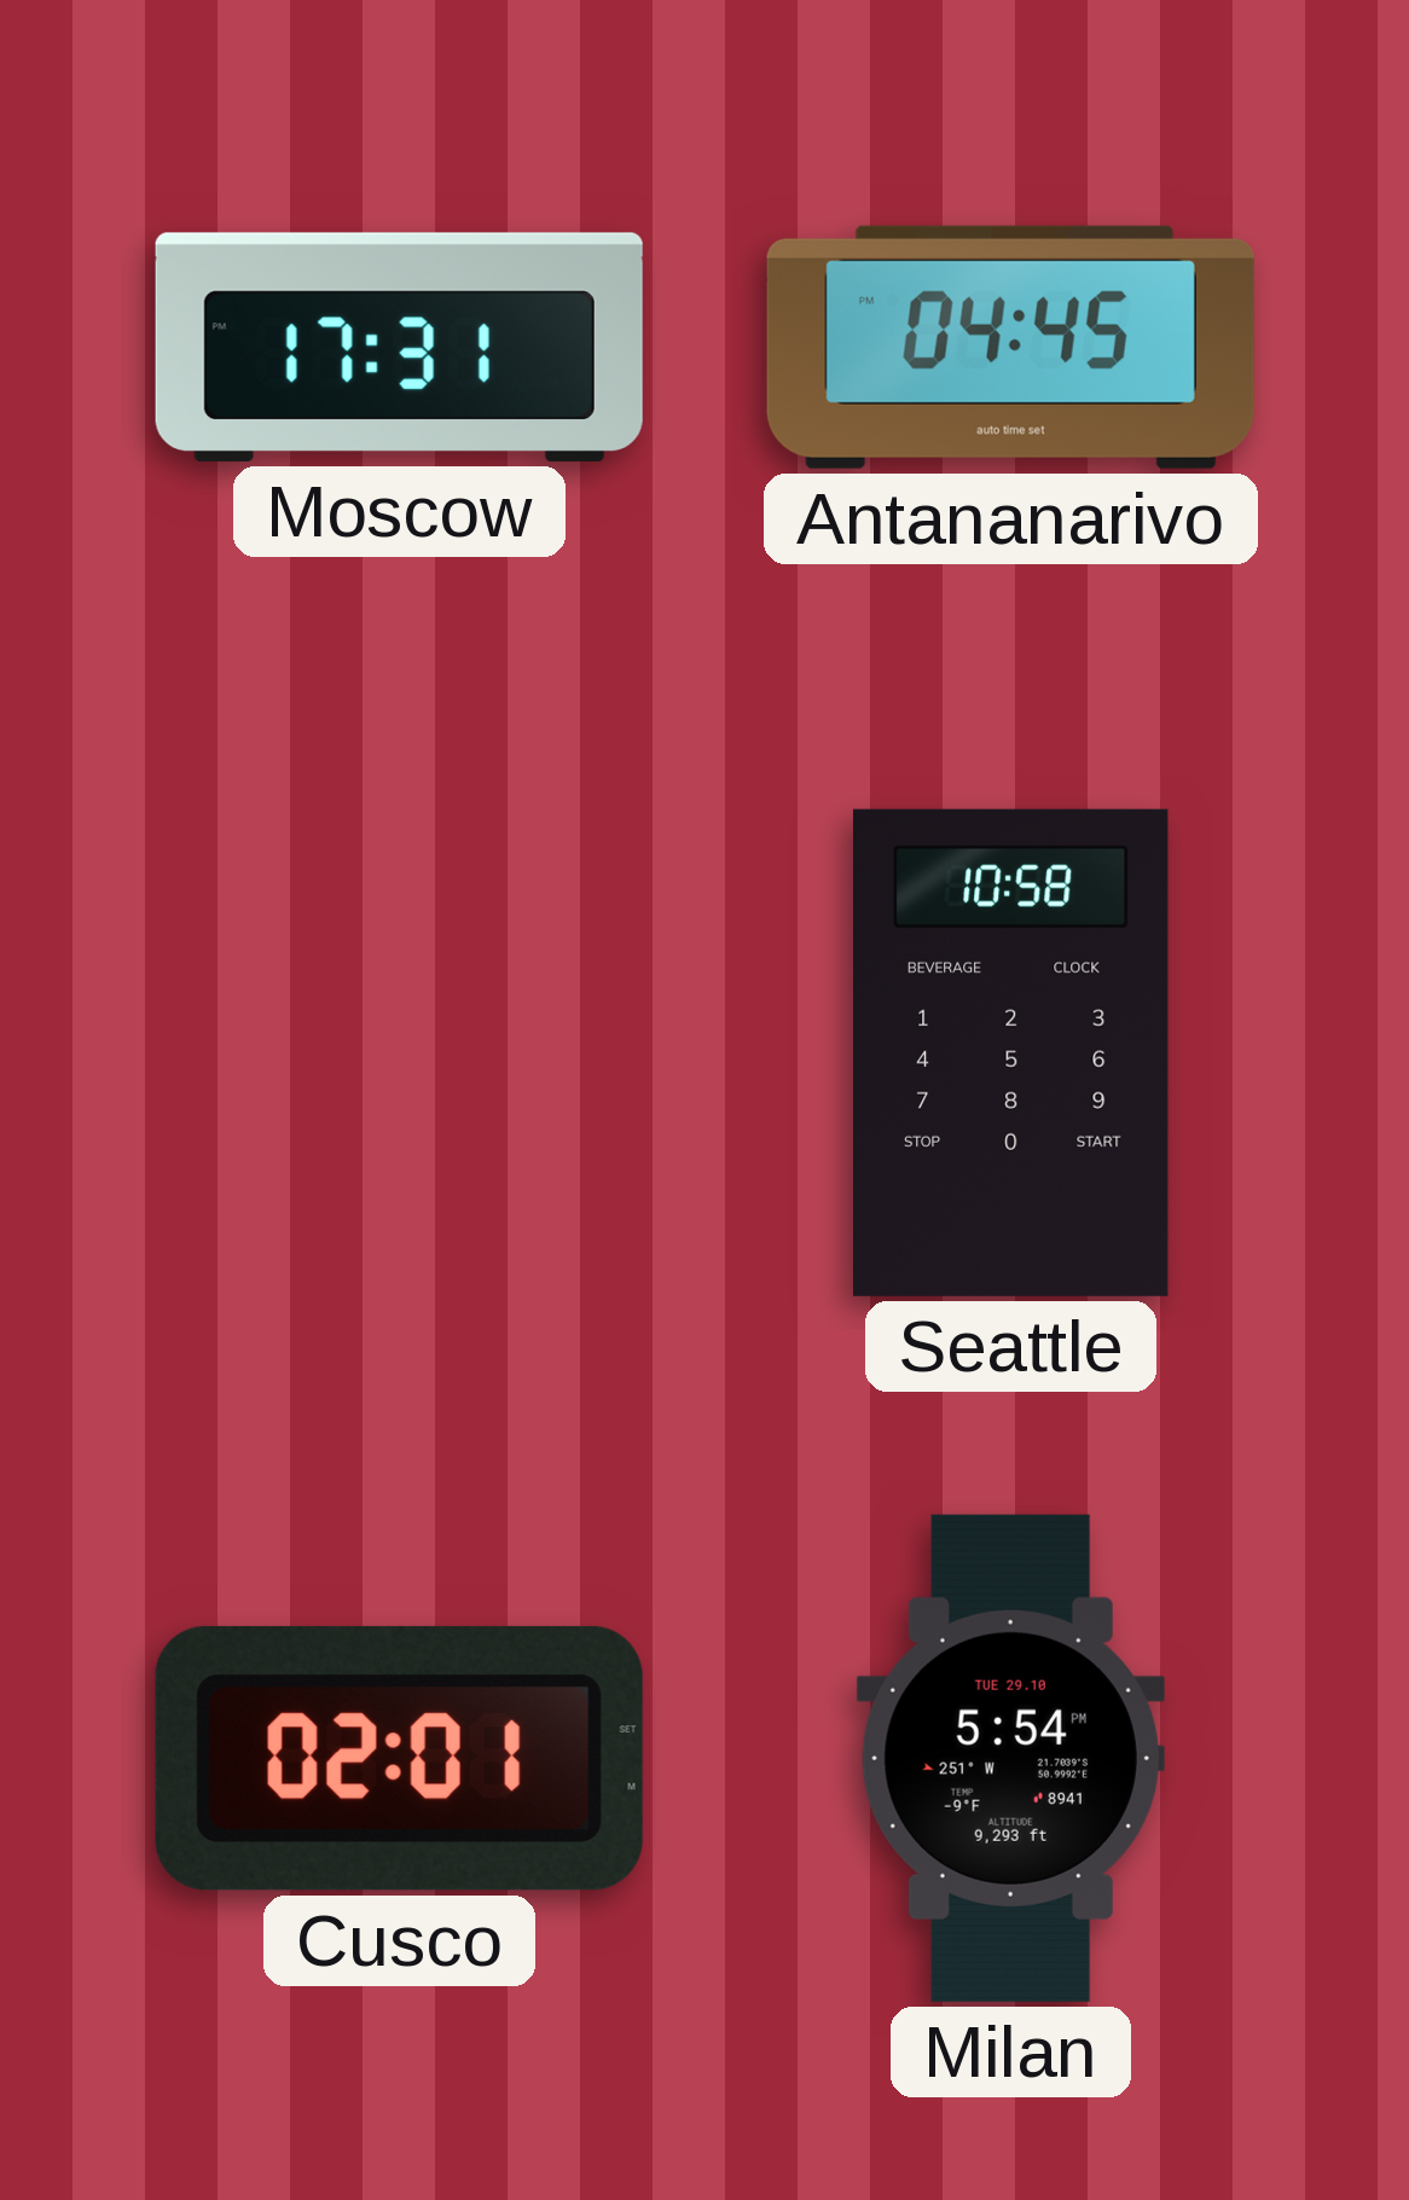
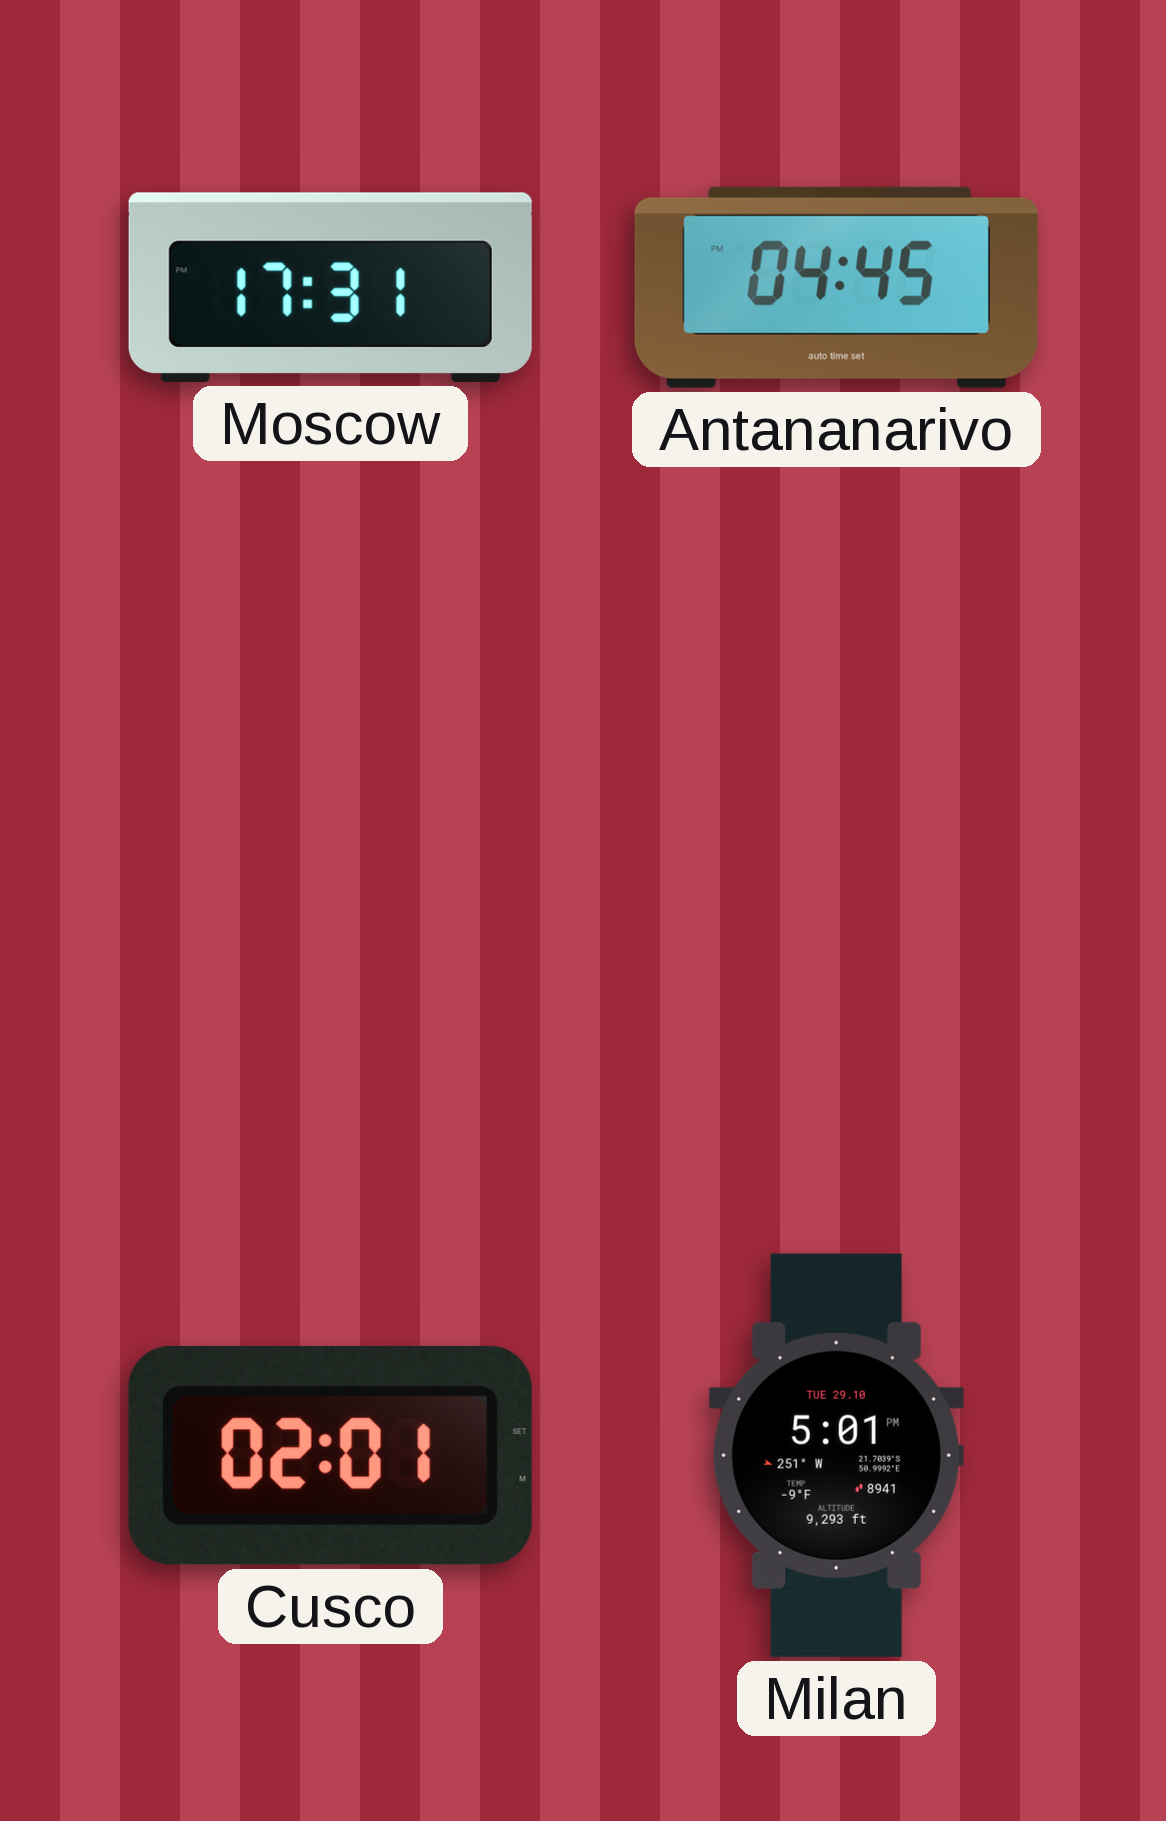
Seattle: 10:58 -> none (1010, 1052)
Milan: 5:54 -> 5:01 (836, 1455)
